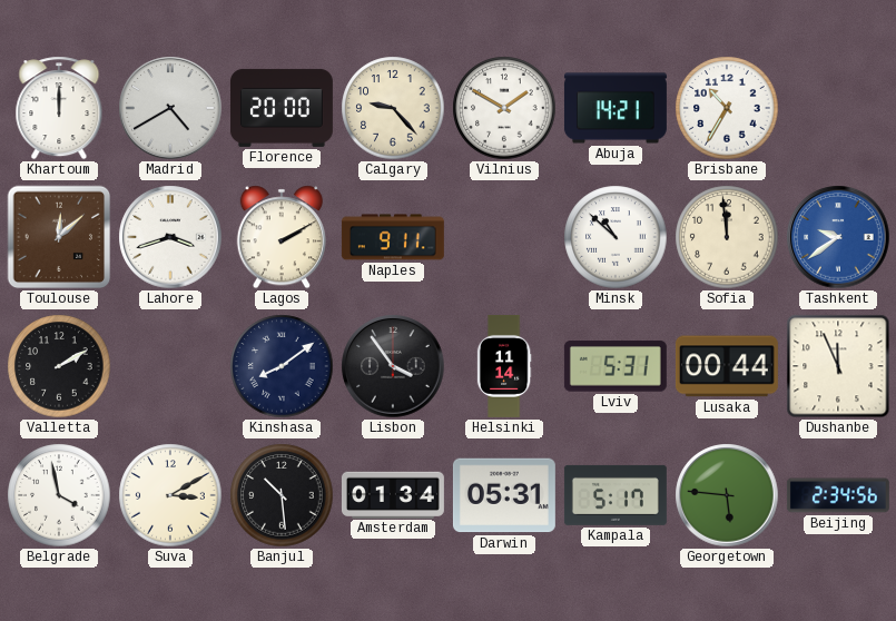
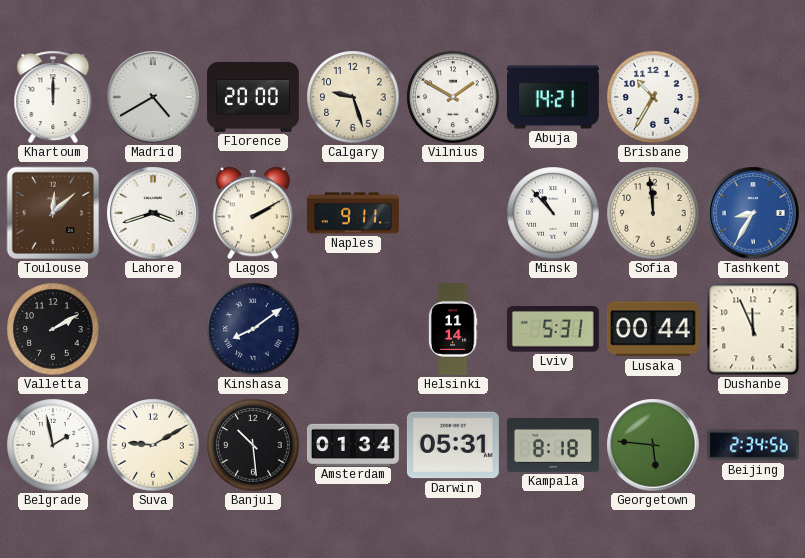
Calgary: 9:23 -> 9:27 (353, 97)
Minsk: 10:52 -> 10:53 (553, 213)
Tashkent: 9:39 -> 8:35 (753, 213)
Lisbon: 3:54 -> none (393, 366)
Belgrade: 3:58 -> 1:58 (53, 445)
Suva: 3:10 -> 9:10 (153, 445)
Kampala: 5:17 -> 8:18 (553, 445)
